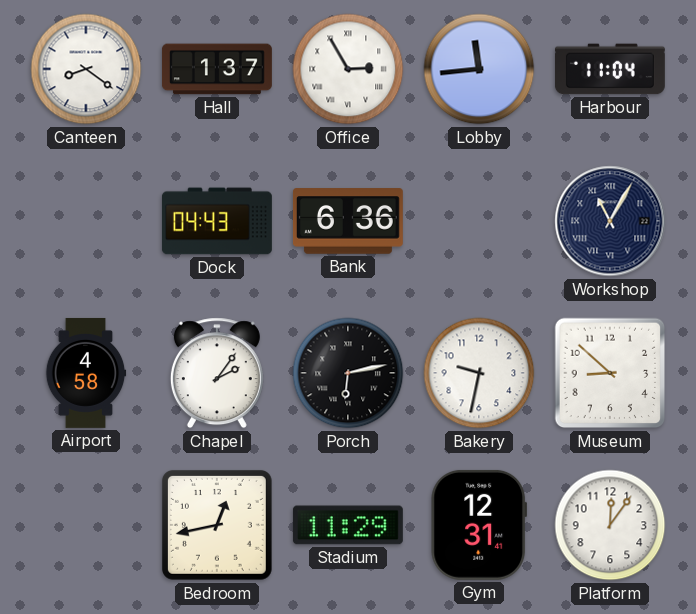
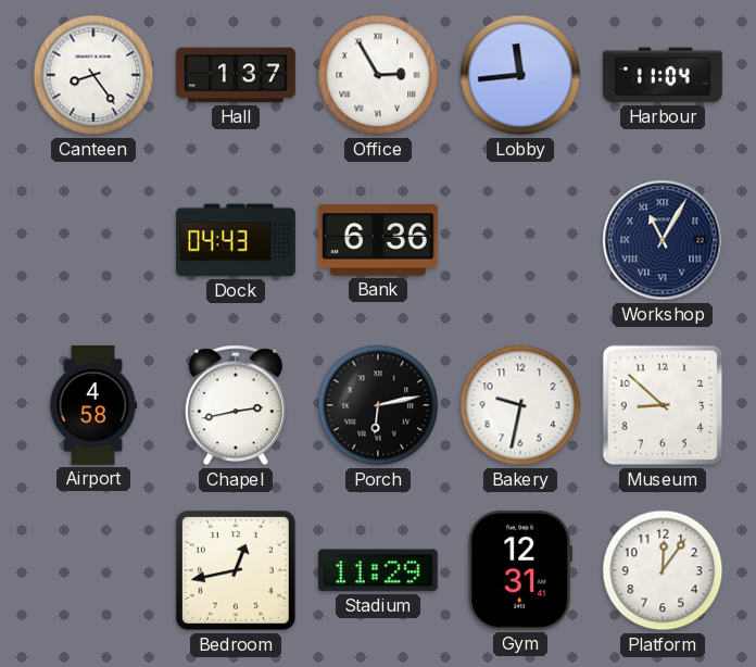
Canteen: 8:21 -> 8:24 (93, 75)
Chapel: 2:06 -> 2:43 (236, 405)
